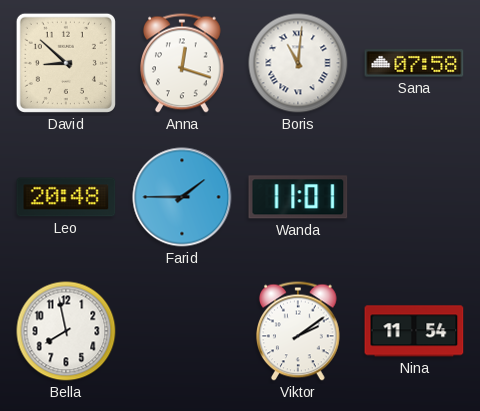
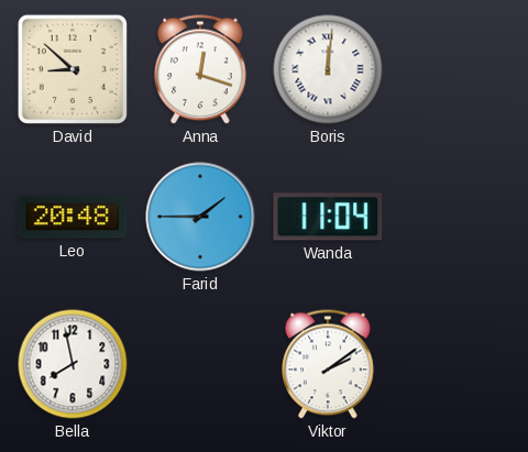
Boris: 11:01 -> 12:01 (328, 69)
Sana: 07:58 -> none (414, 63)
Wanda: 11:01 -> 11:04 (328, 217)
Nina: 11:54 -> none (414, 331)
